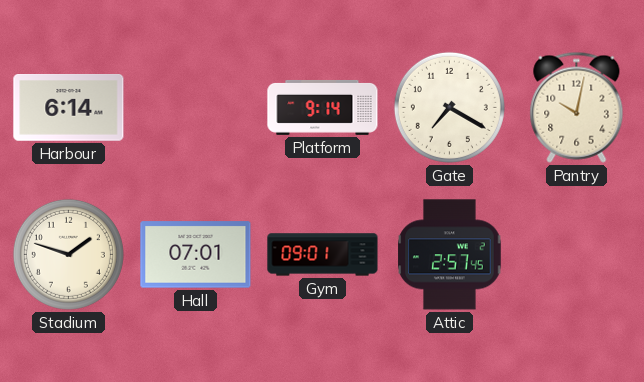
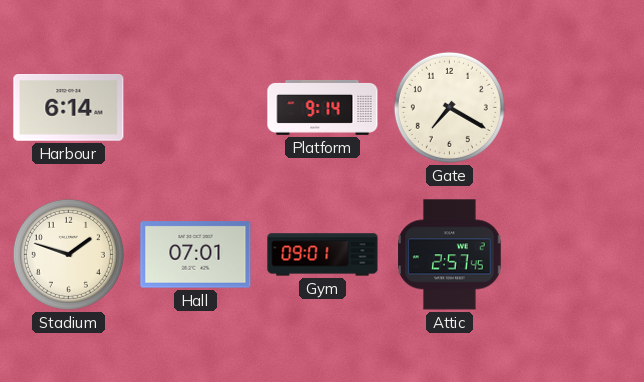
Pantry: 10:02 -> none (577, 107)
